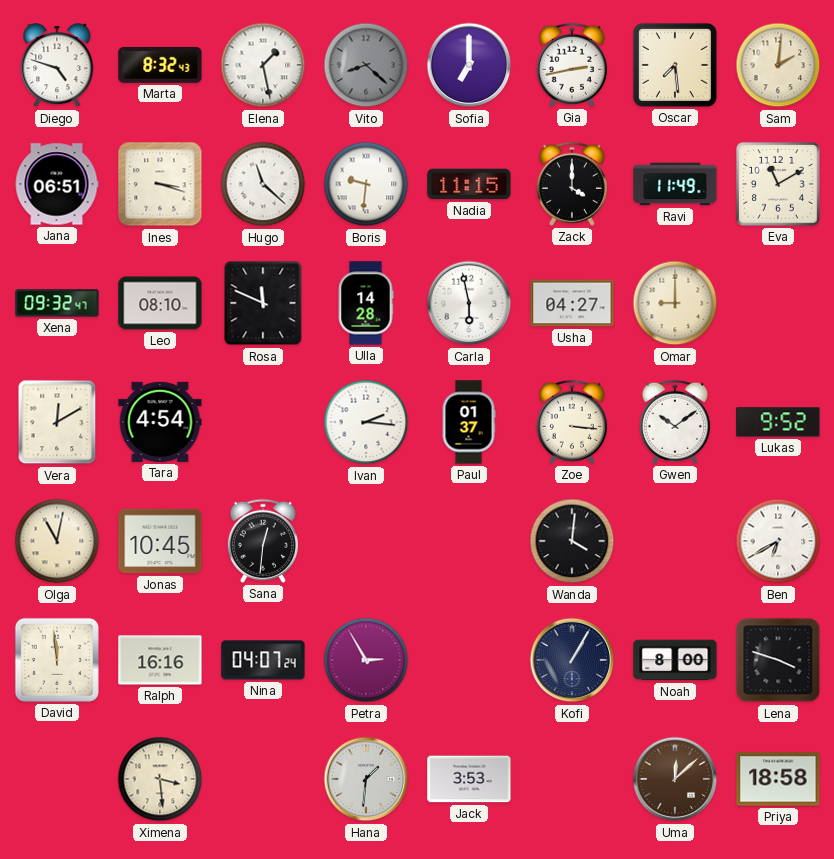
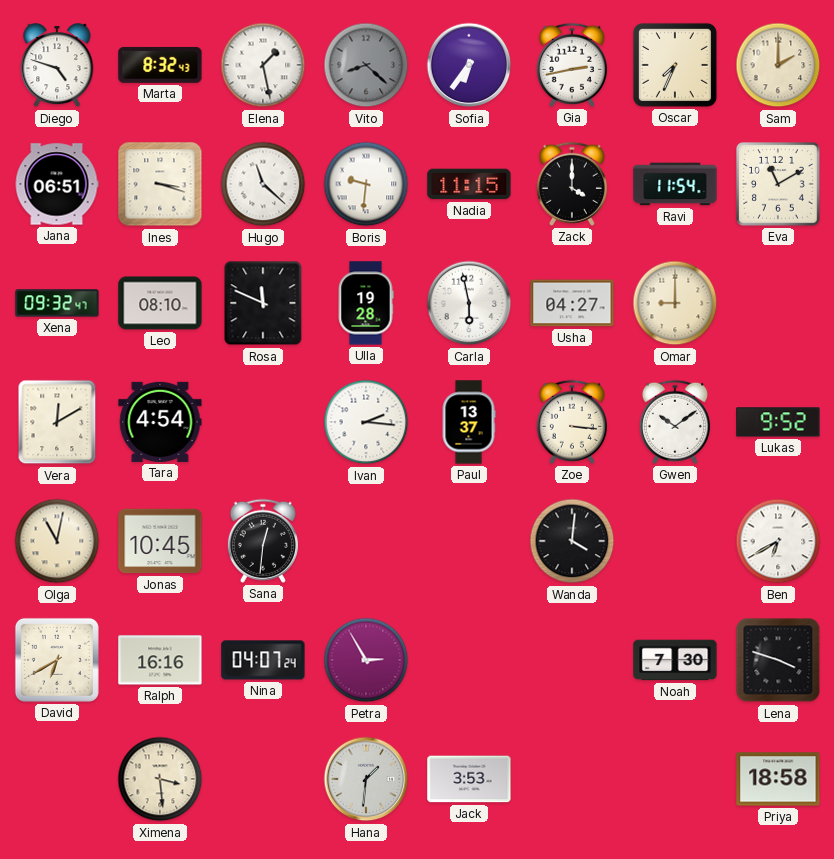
Sofia: 7:00 -> 6:36 (469, 65)
Oscar: 7:29 -> 7:34 (675, 65)
Sam: 2:01 -> 2:00 (778, 65)
Ravi: 11:49 -> 11:54 (675, 184)
Ulla: 14:28 -> 19:28 (366, 303)
Paul: 01:37 -> 13:37 (469, 422)
David: 11:59 -> 6:40 (57, 660)
Kofi: 1:05 -> none (572, 660)
Noah: 8:00 -> 7:30 (675, 660)
Uma: 12:08 -> none (675, 779)
